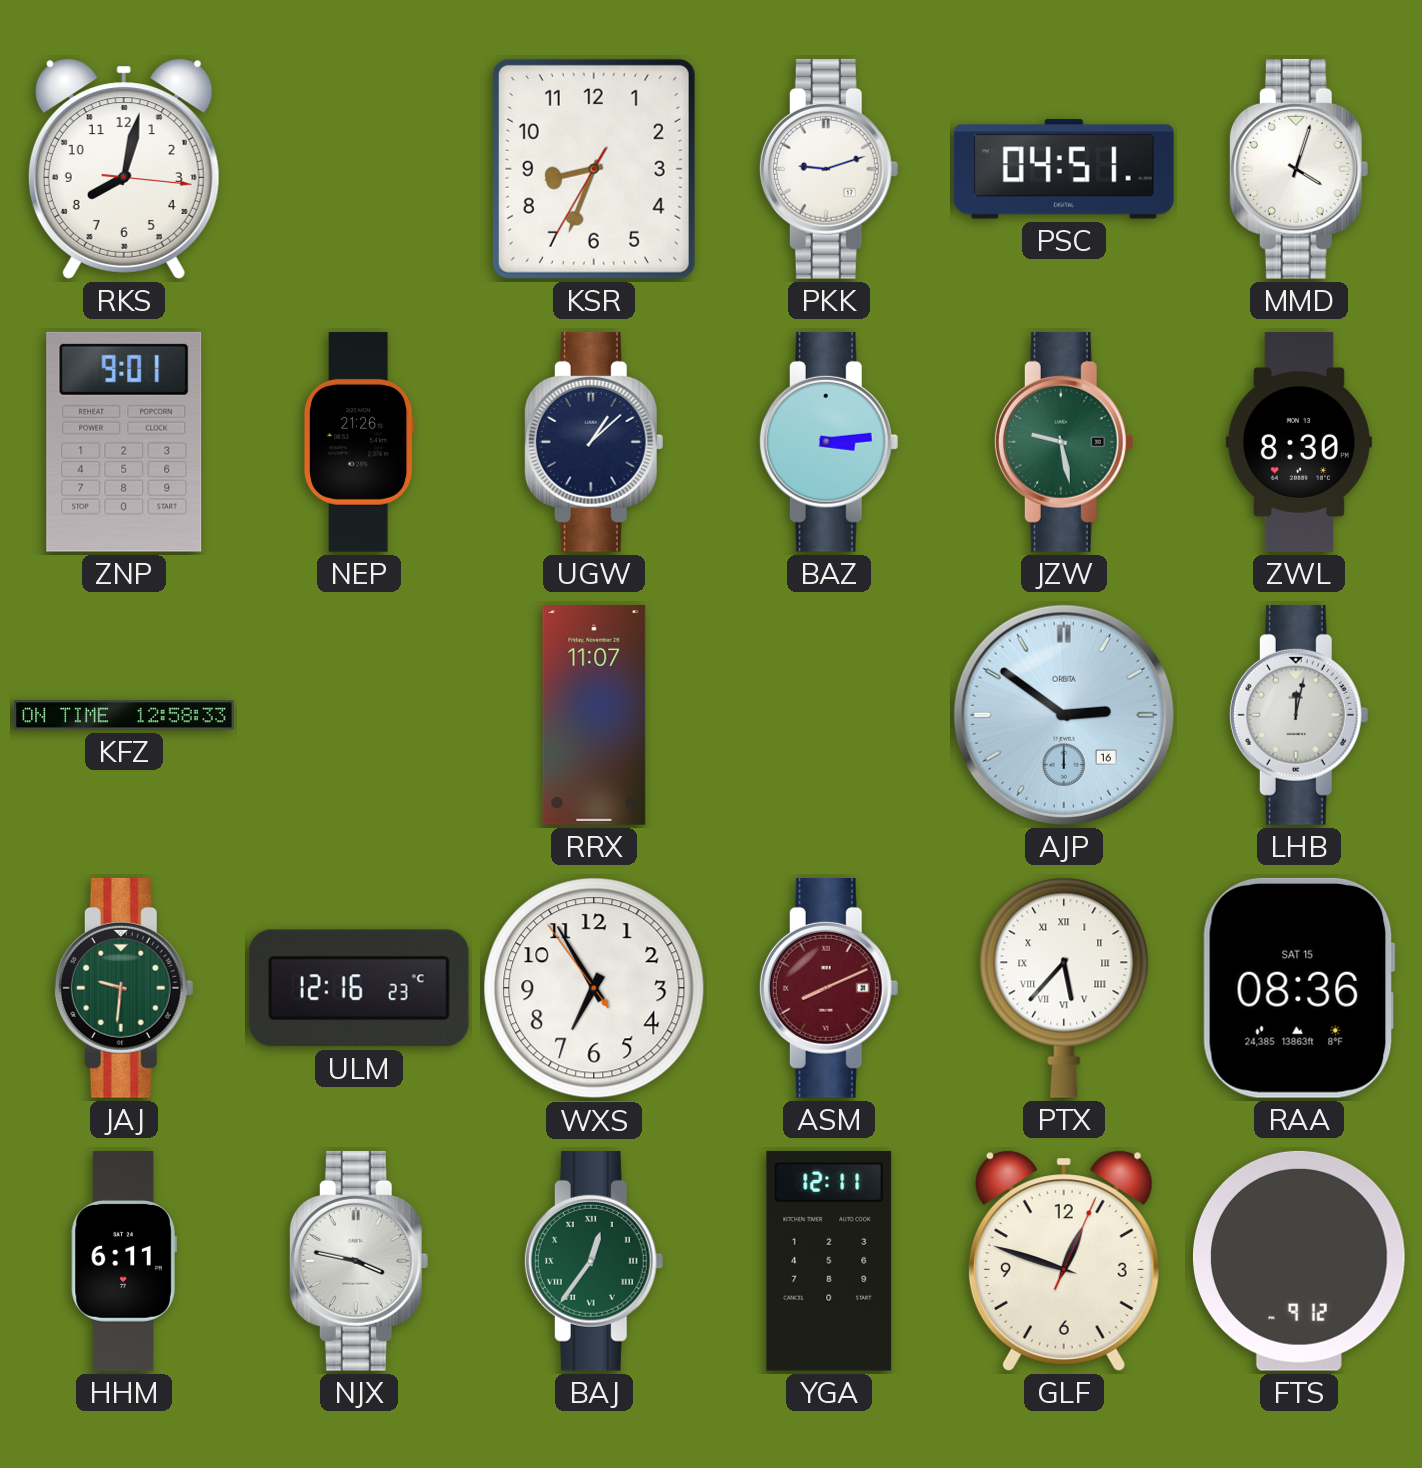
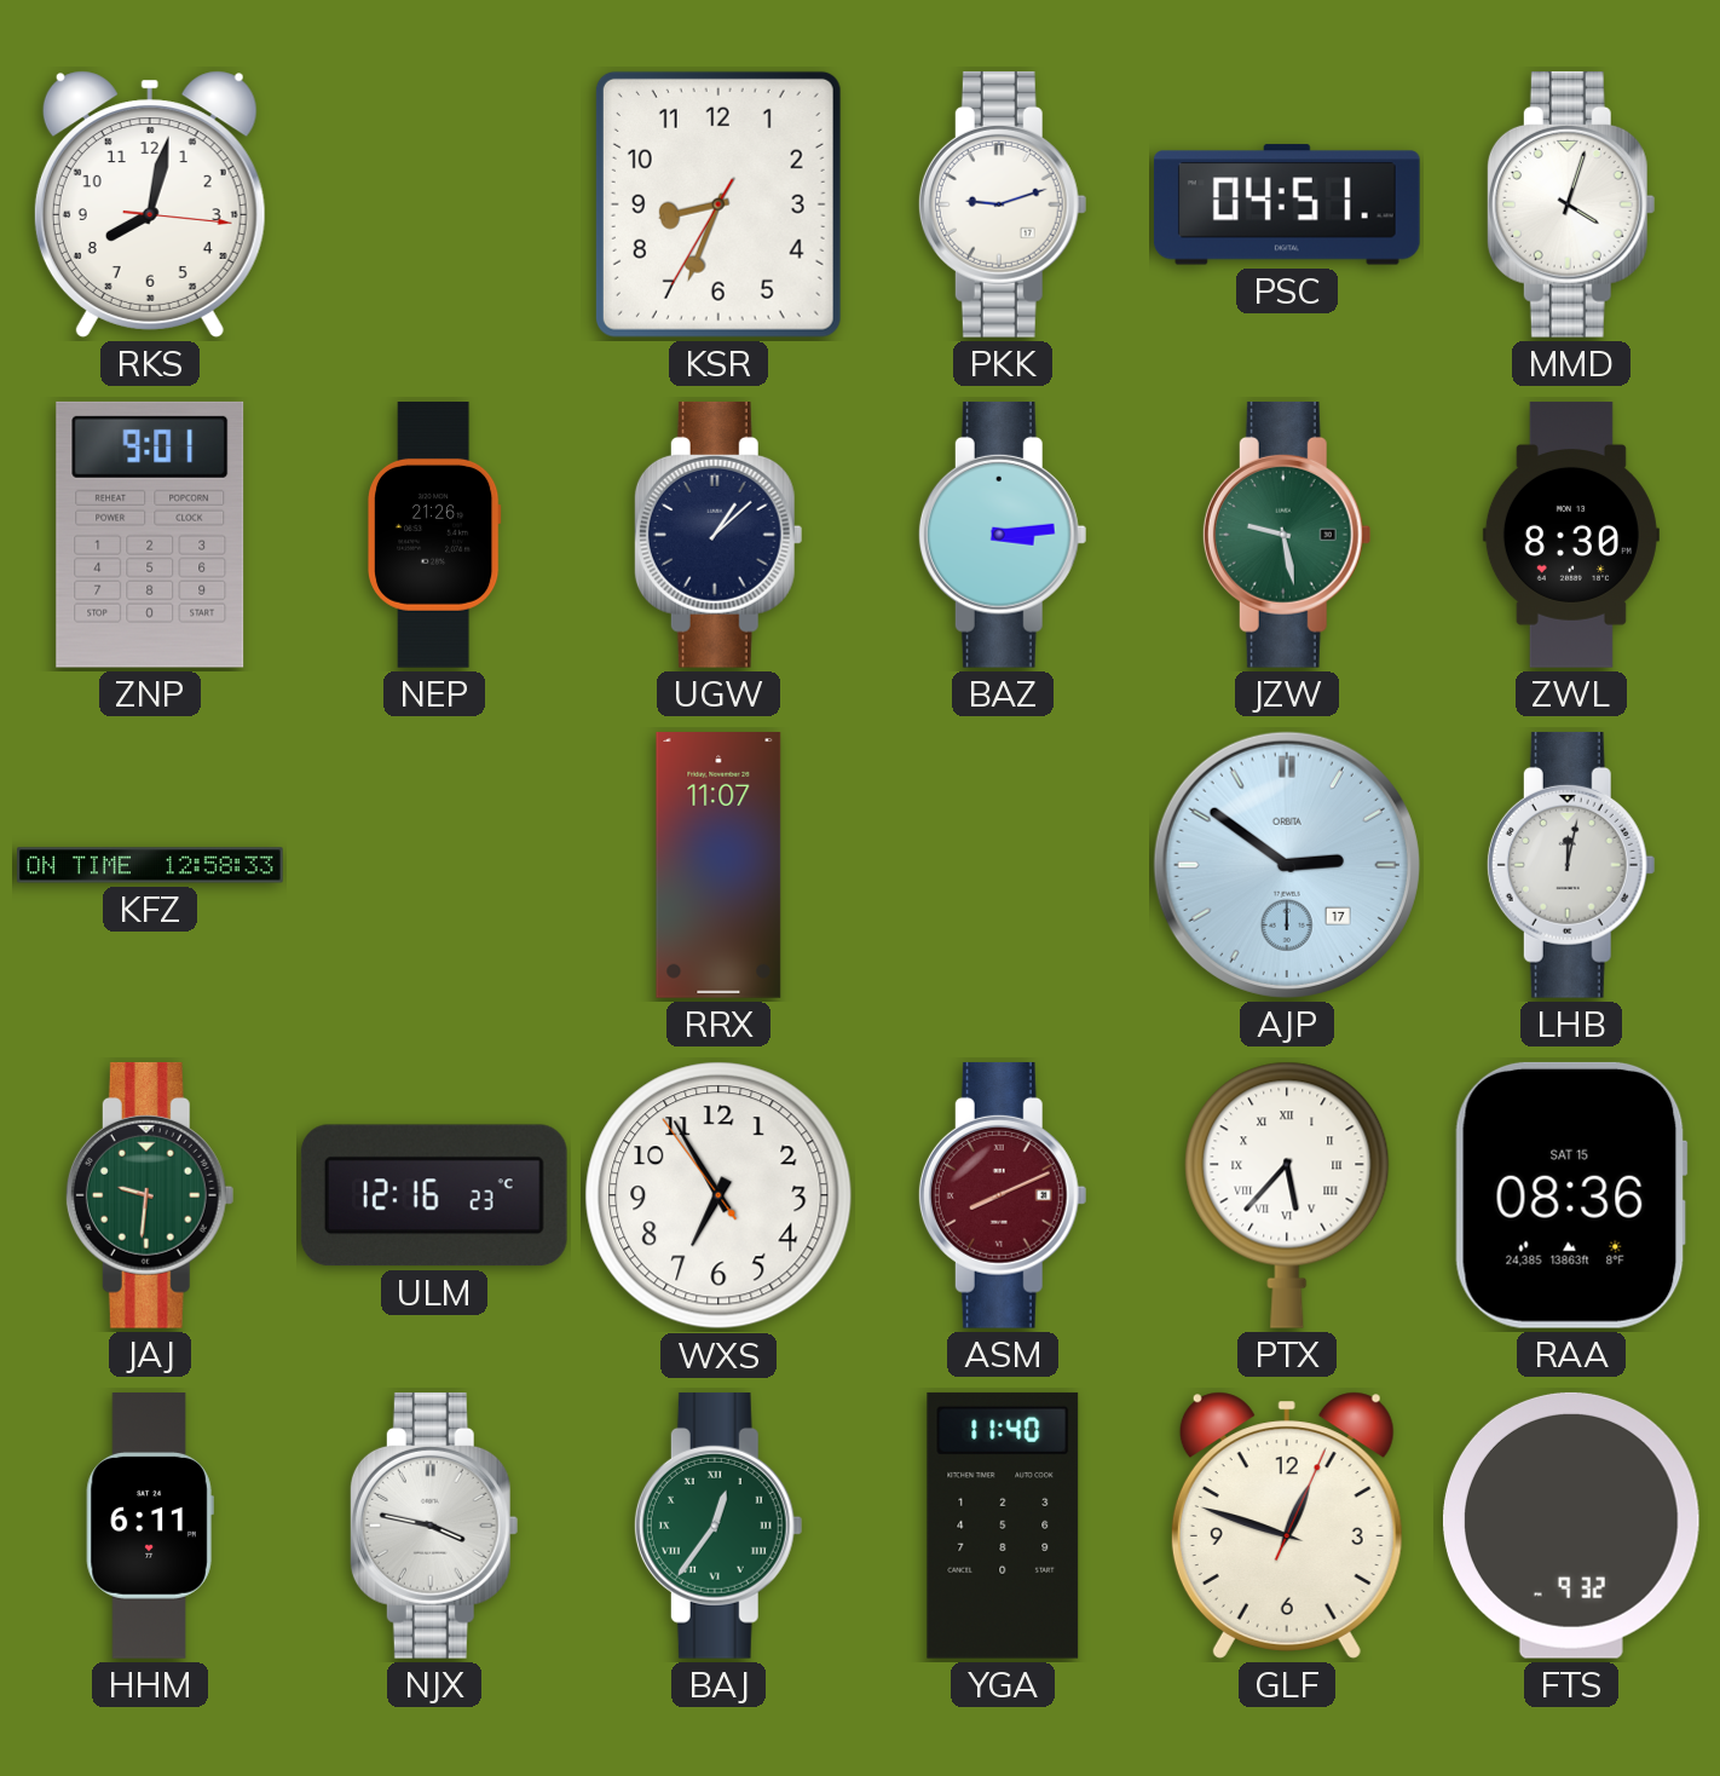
AJP date: 16 -> 17 (1287, 865)
YGA: 12:11 -> 11:40 (1003, 1526)
FTS: 9:12 -> 9:32 (1571, 1526)
